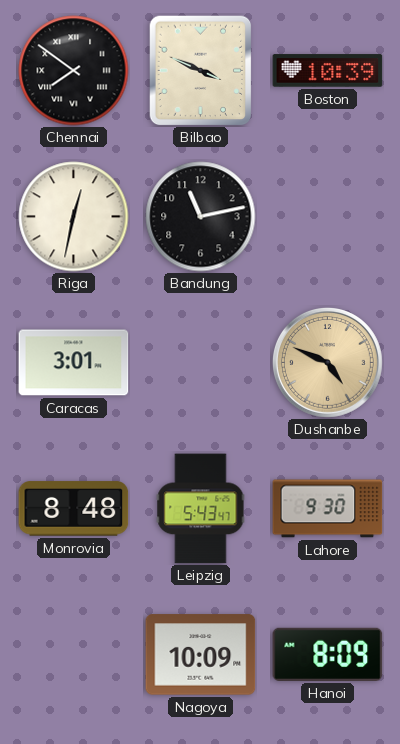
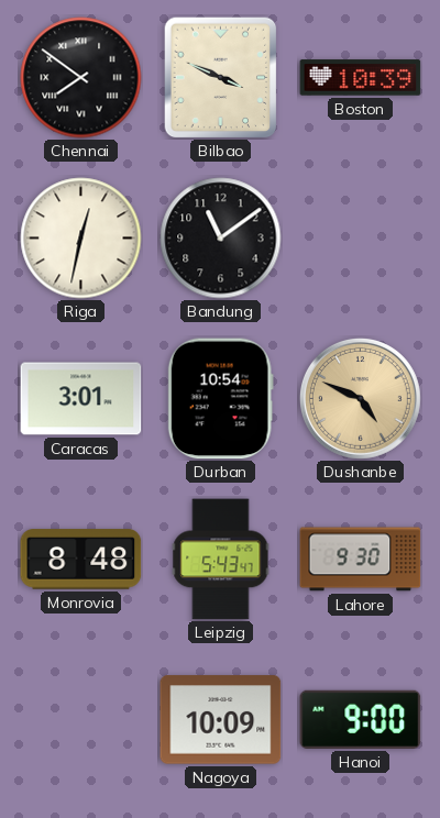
Bandung: 11:13 -> 11:09 (221, 239)
Durban: none -> 10:54 (220, 399)
Hanoi: 8:09 -> 9:00 (361, 719)
